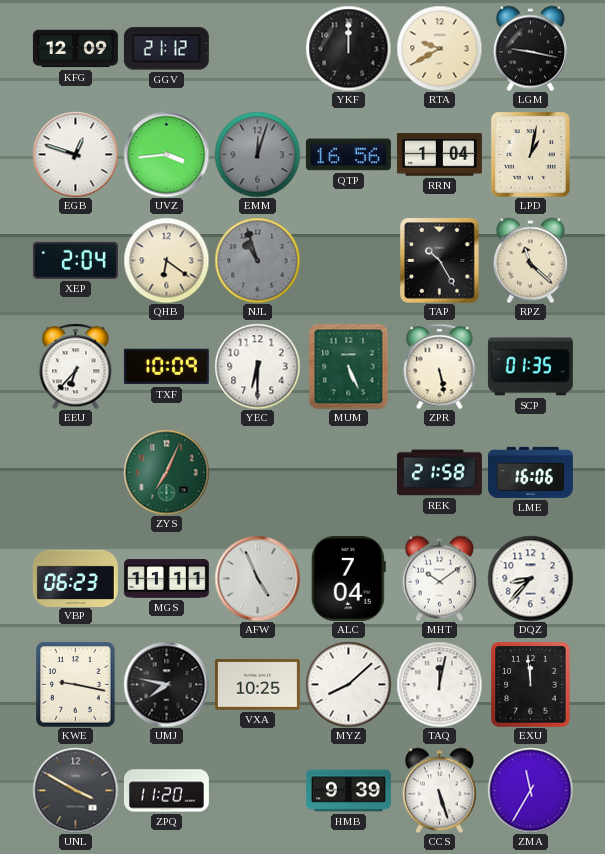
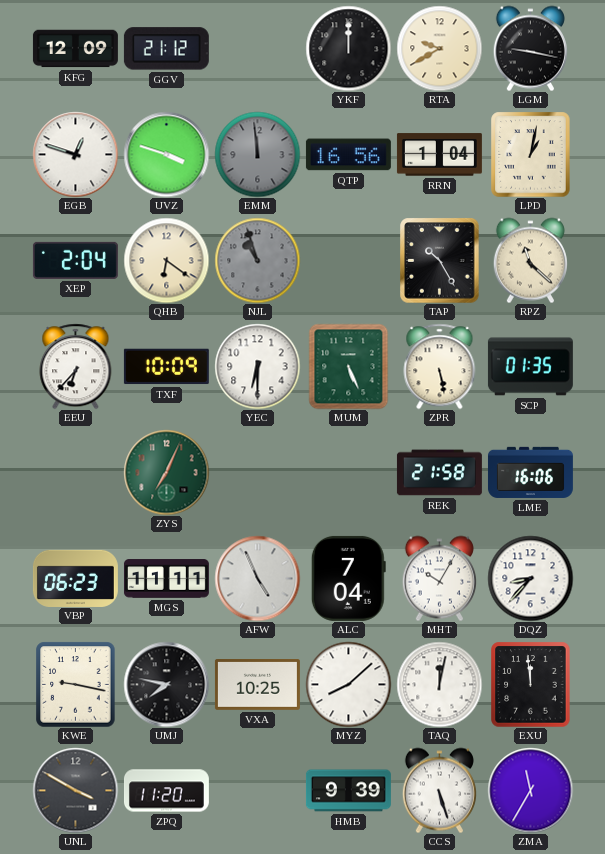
UVZ: 3:44 -> 3:48 (166, 154)
EMM: 12:03 -> 11:59 (257, 154)
MHT: 10:09 -> 10:05 (439, 578)
